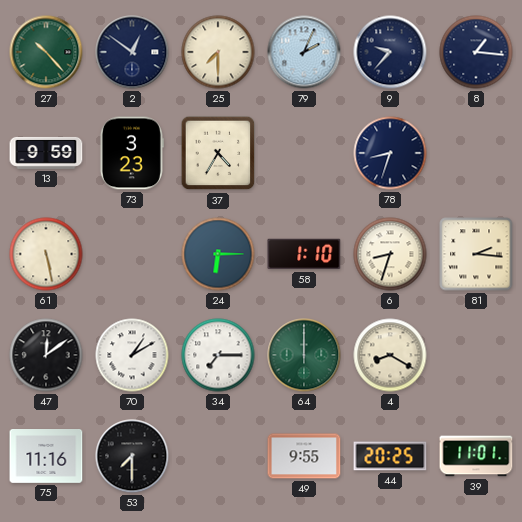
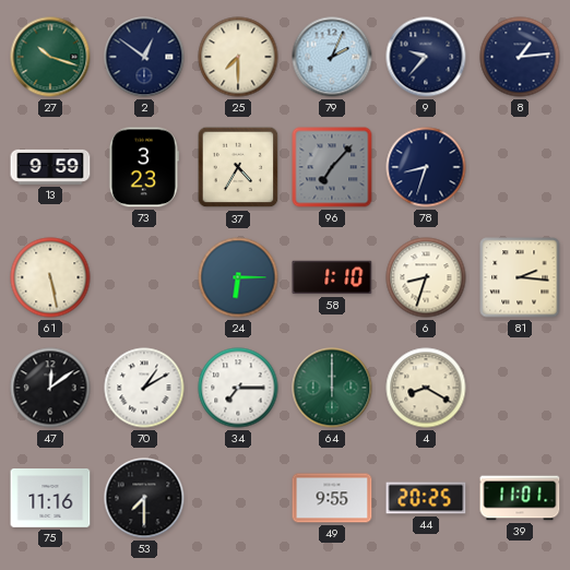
27: 10:23 -> 10:18 (50, 57)
8: 1:16 -> 1:14 (520, 57)
96: none -> 7:07 (332, 167)
